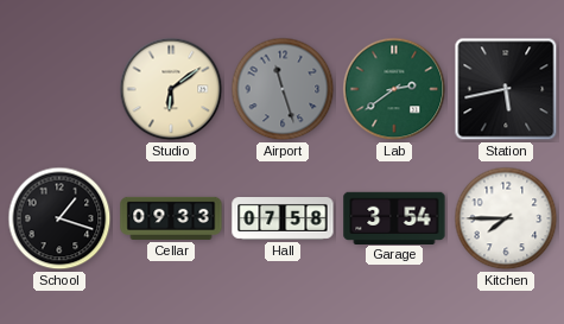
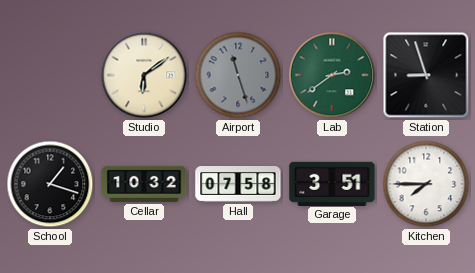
Station: 5:43 -> 8:57 (426, 75)
Cellar: 09:33 -> 10:32 (144, 184)
Garage: 3:54 -> 3:51 (332, 183)
